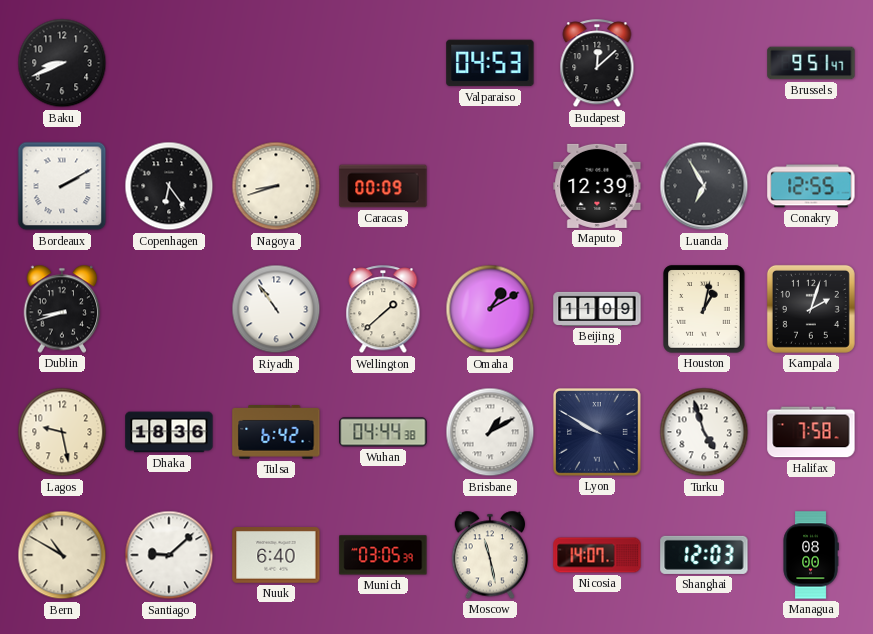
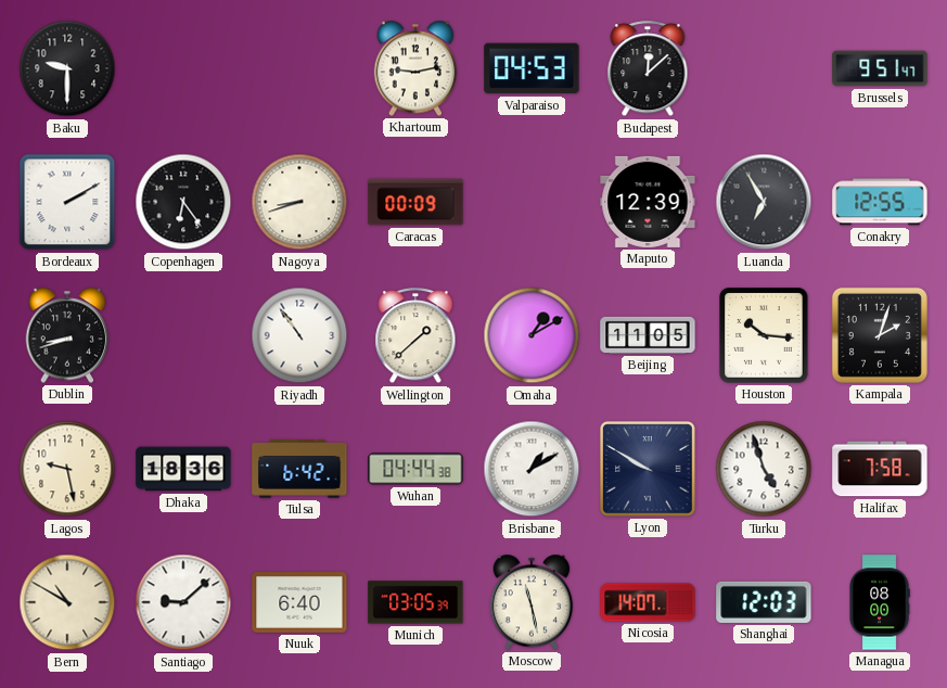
Baku: 8:41 -> 9:30 (67, 68)
Khartoum: none -> 9:13 (415, 68)
Beijing: 11:09 -> 11:05 (648, 335)
Houston: 1:02 -> 10:16 (764, 335)
